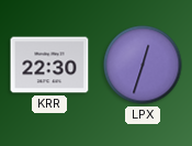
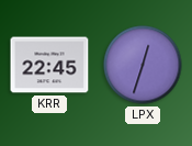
KRR: 22:30 -> 22:45 (49, 65)
